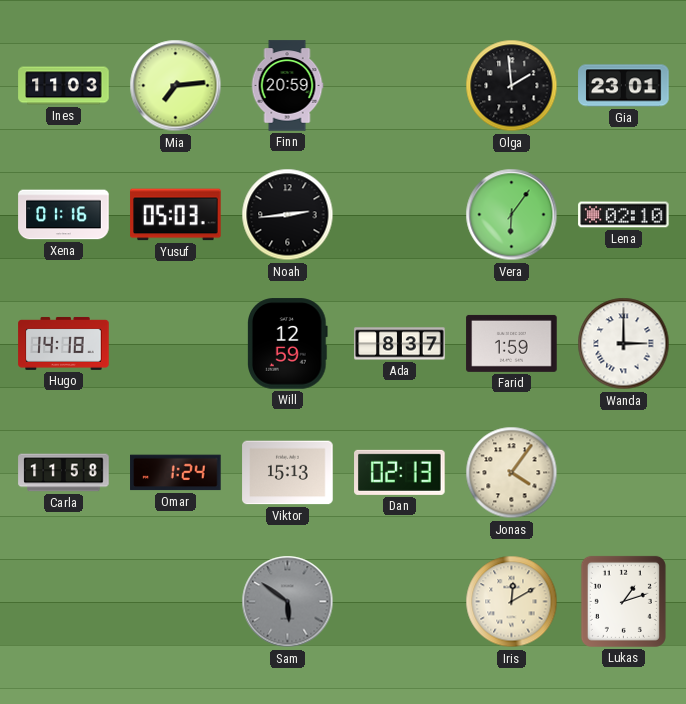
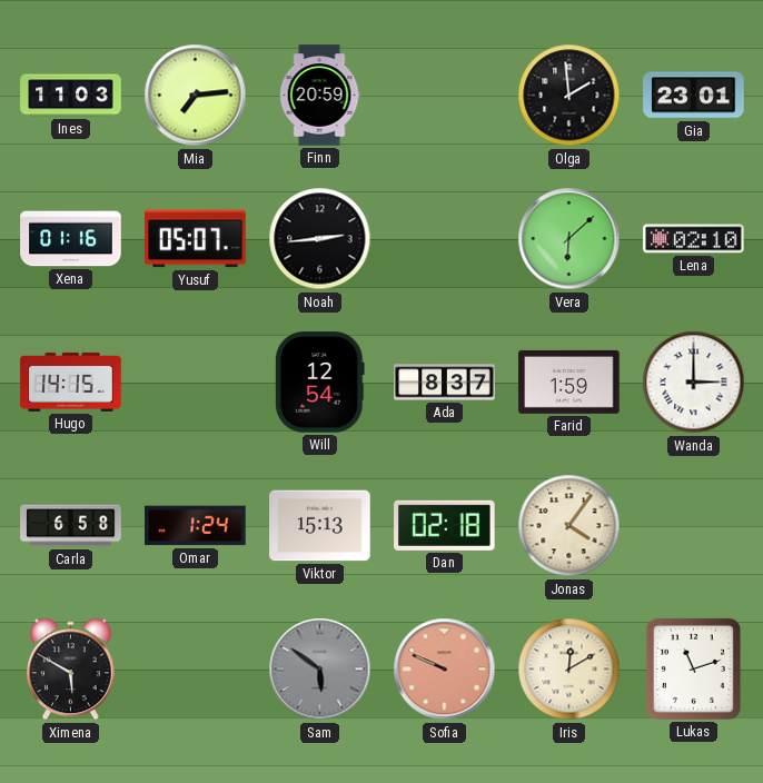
Yusuf: 05:03 -> 05:07 (196, 239)
Vera: 6:06 -> 6:08 (569, 239)
Hugo: 14:18 -> 14:15 (71, 381)
Will: 12:59 -> 12:54 (320, 383)
Carla: 11:58 -> 6:58 (71, 526)
Dan: 02:13 -> 02:18 (445, 525)
Ximena: none -> 5:50 (71, 670)
Sofia: none -> 9:49 (445, 670)
Lukas: 1:12 -> 11:12 (693, 668)
